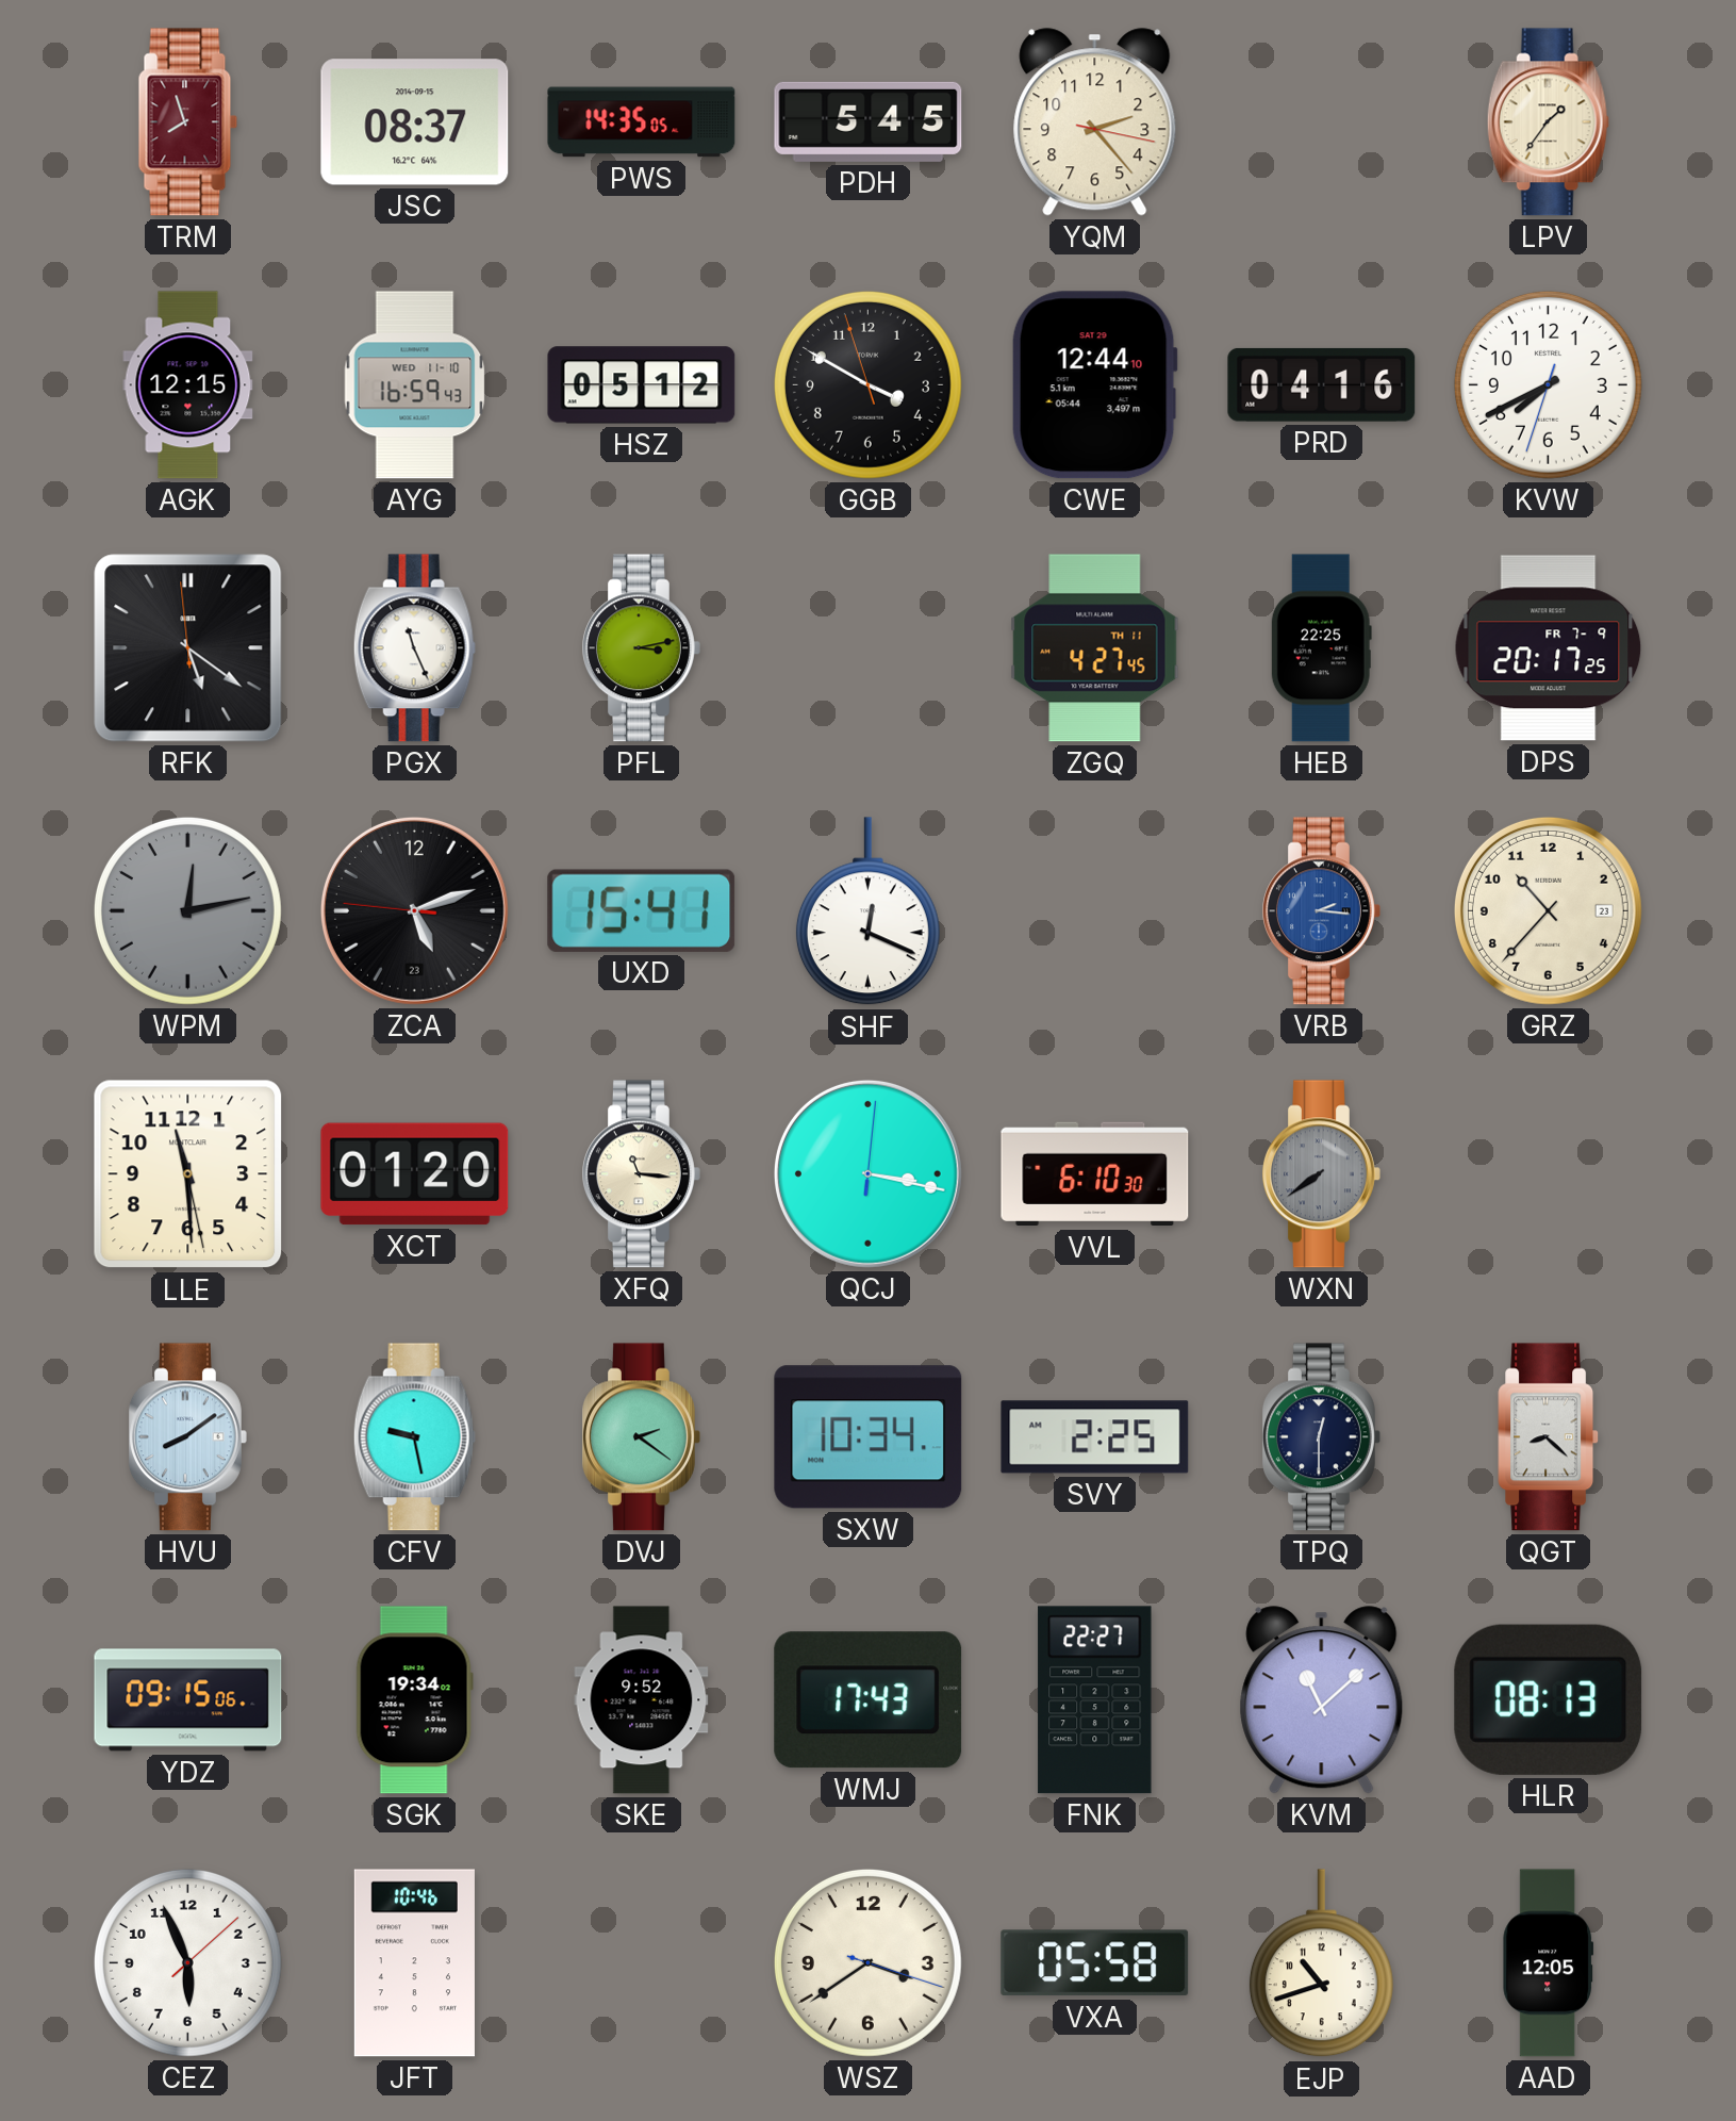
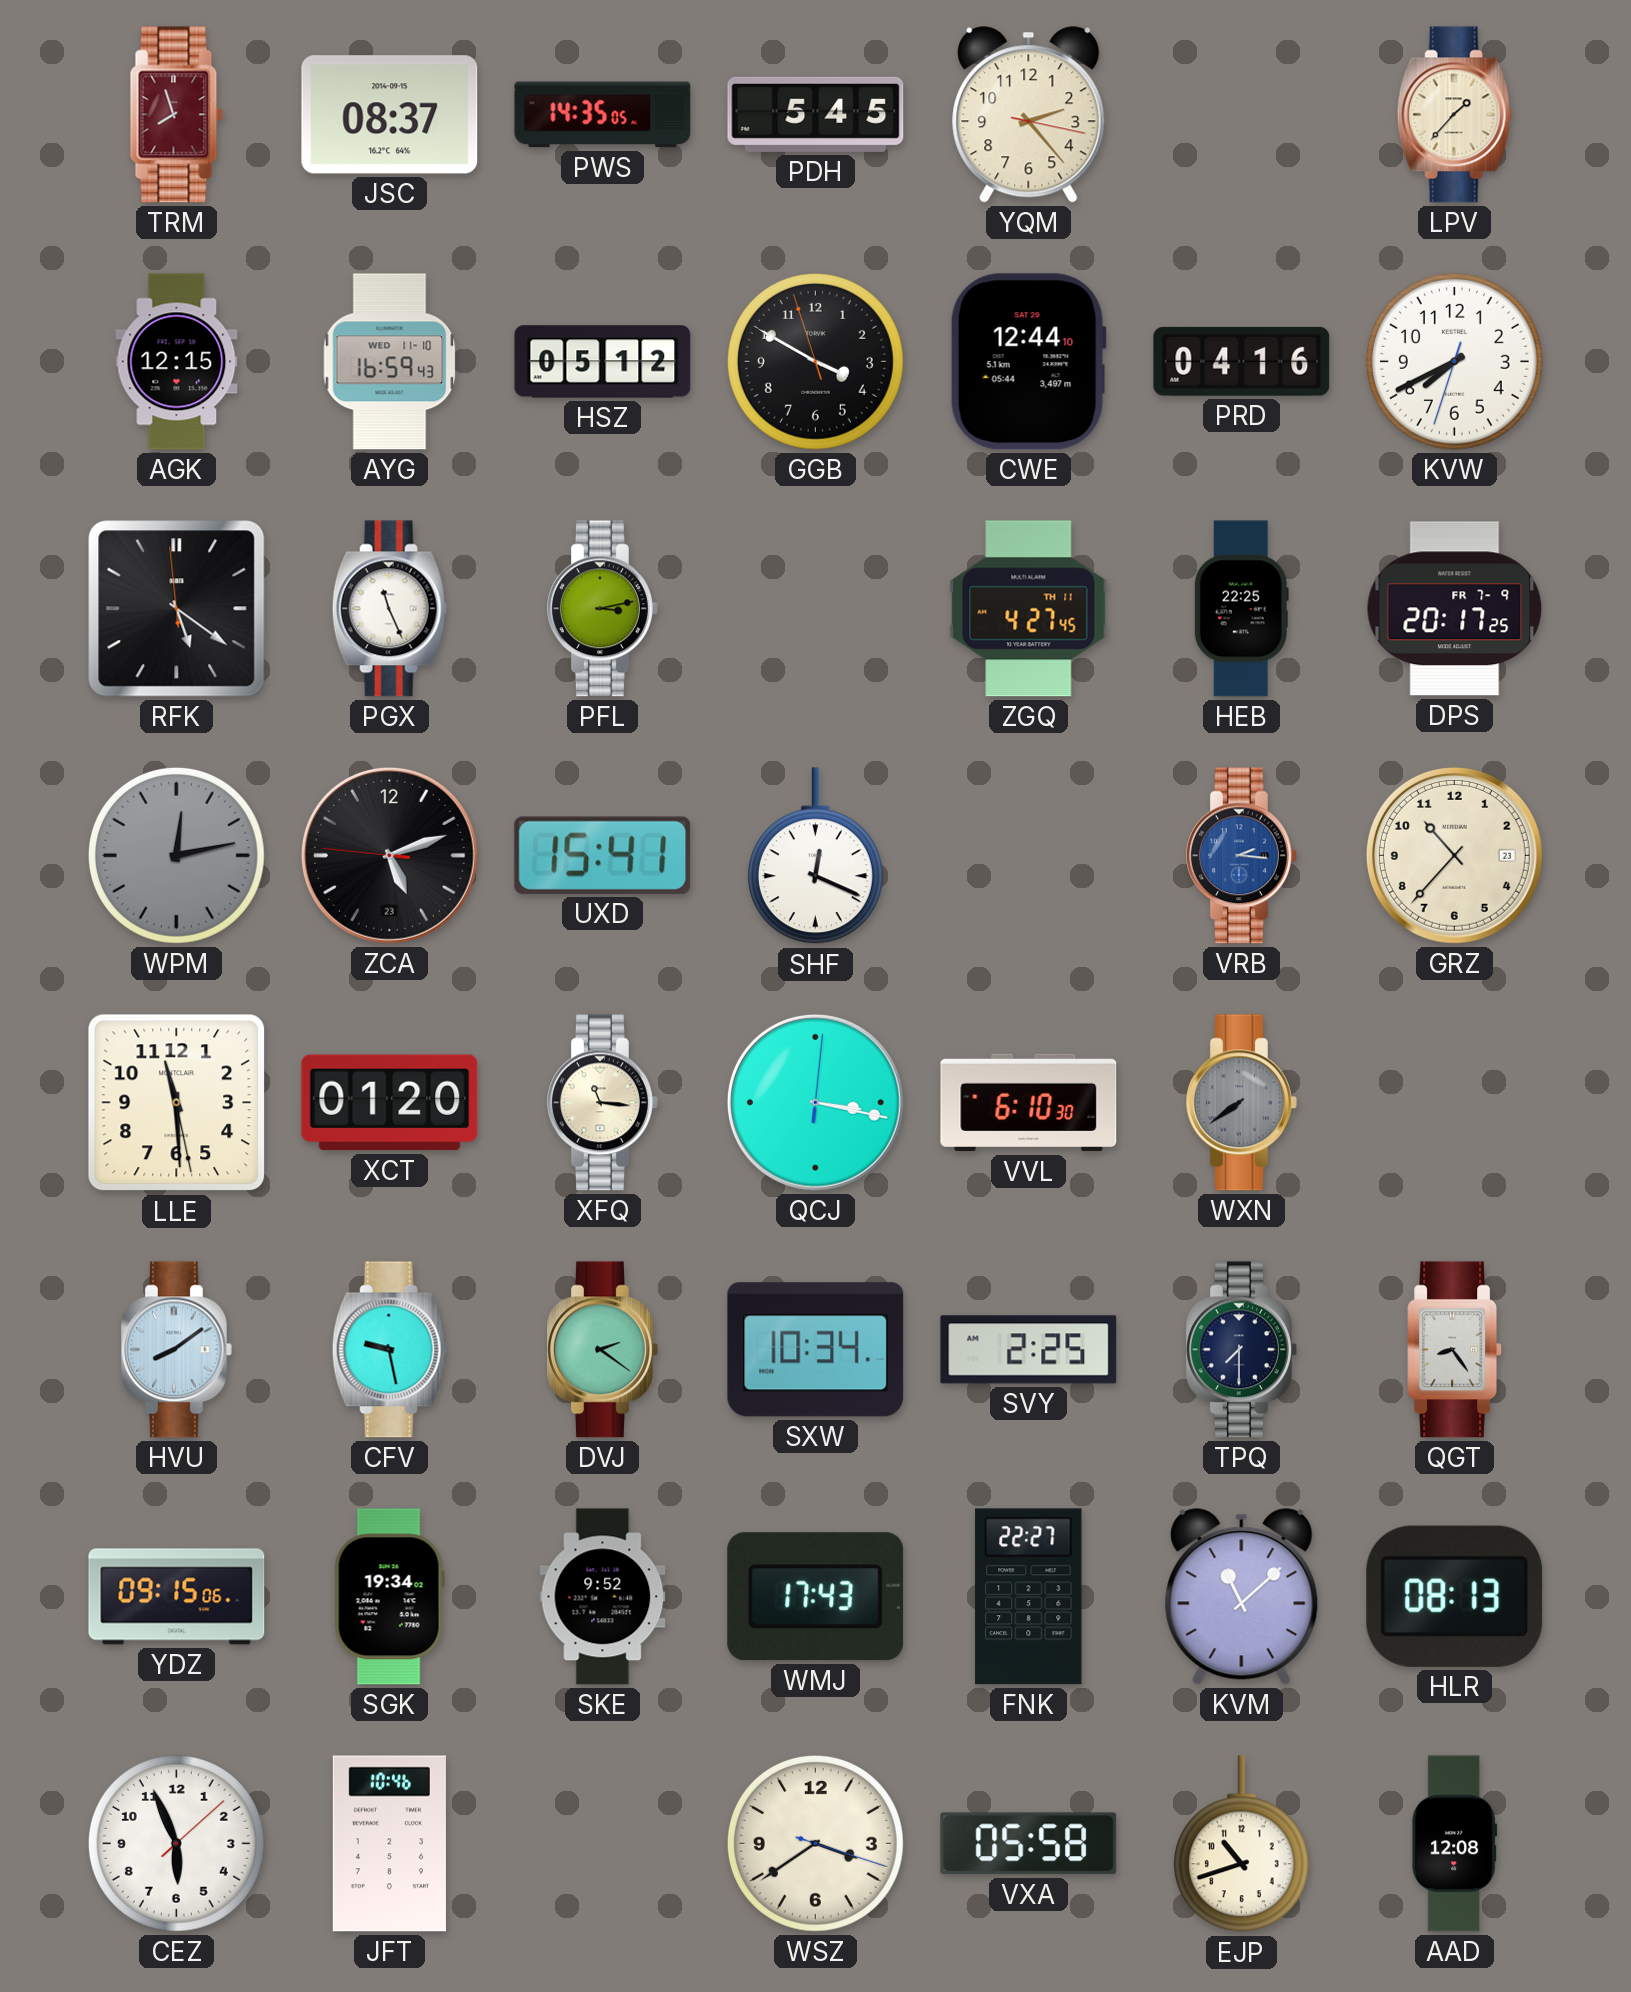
LPV: 1:36 -> 1:37 (1454, 115)
TPQ: 12:30 -> 7:30 (1242, 1350)
QGT: 8:22 -> 8:24 (1455, 1350)
AAD: 12:05 -> 12:08 (1455, 1844)
